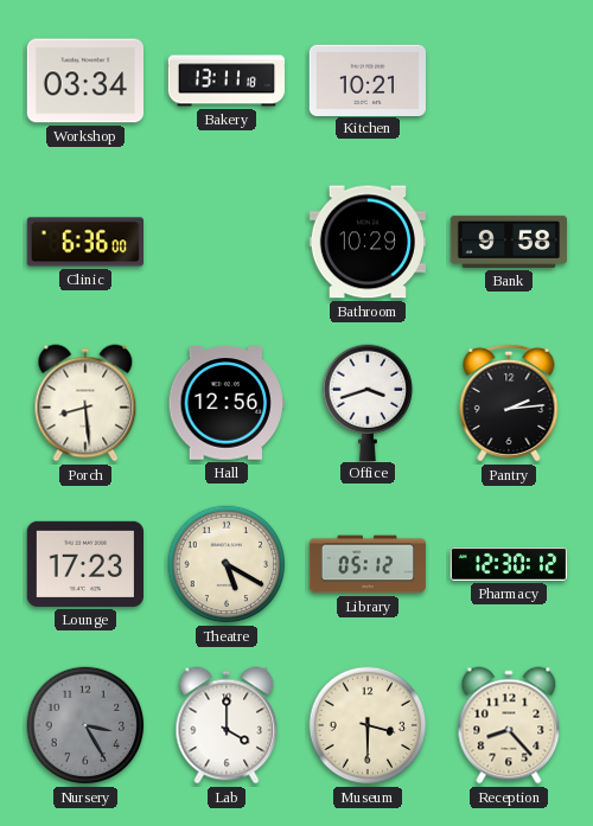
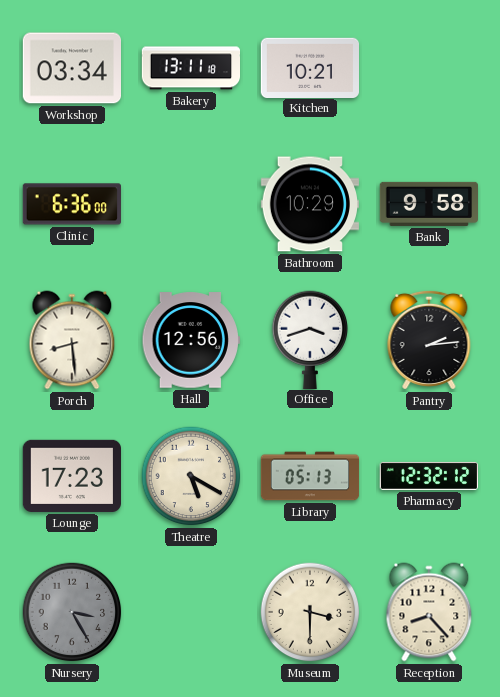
Library: 05:12 -> 05:13 (310, 476)
Pharmacy: 12:30 -> 12:32 (428, 476)
Lab: 4:00 -> none (227, 725)
